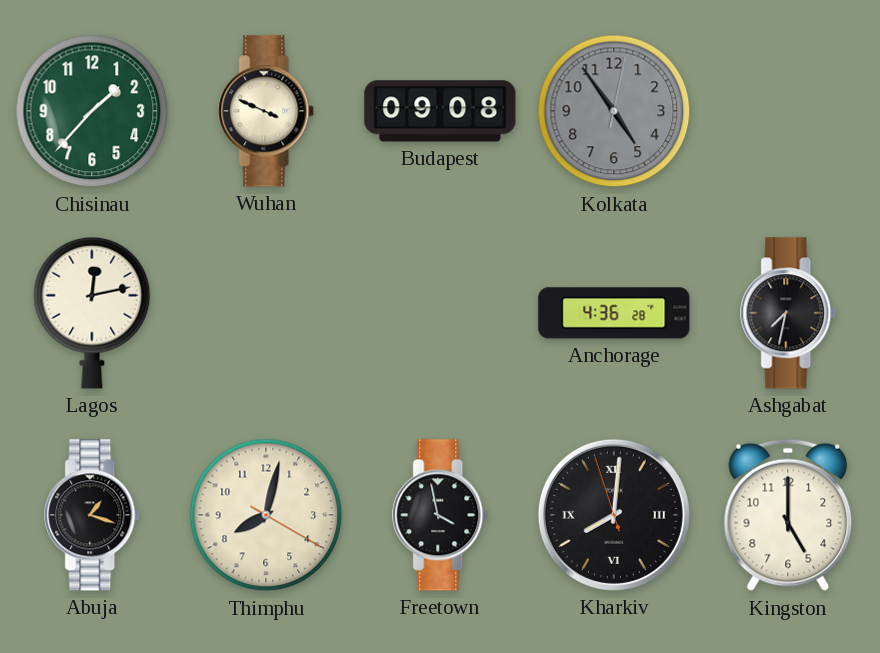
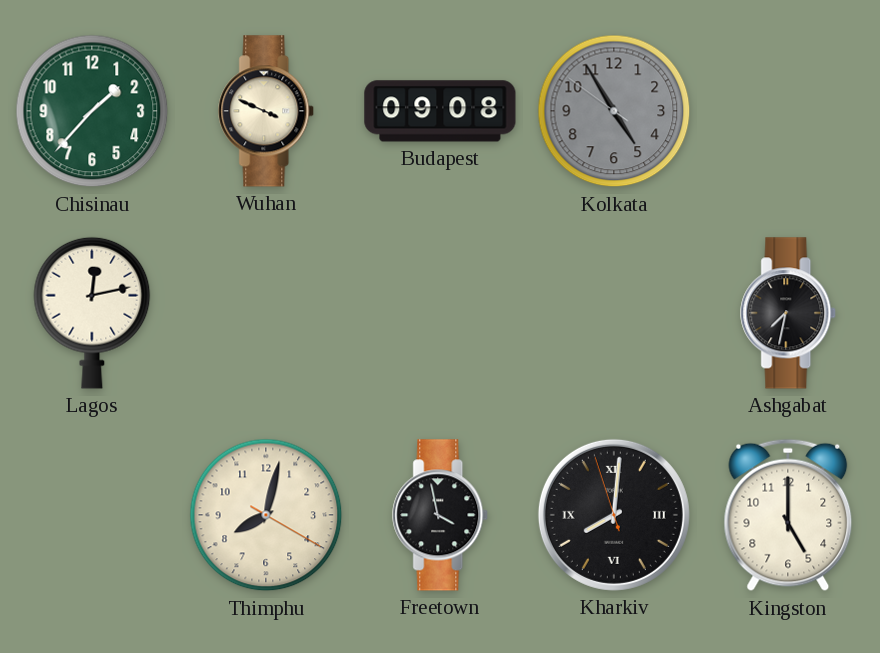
Kolkata: 4:54:02 -> 4:54:51 (614, 111)
Anchorage: 4:36 -> none (614, 313)
Abuja: 1:18 -> none (93, 515)
